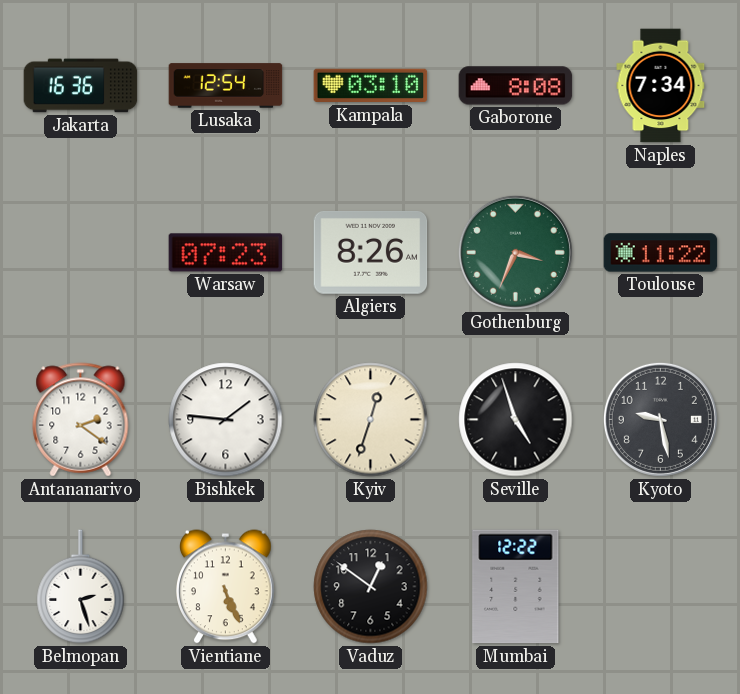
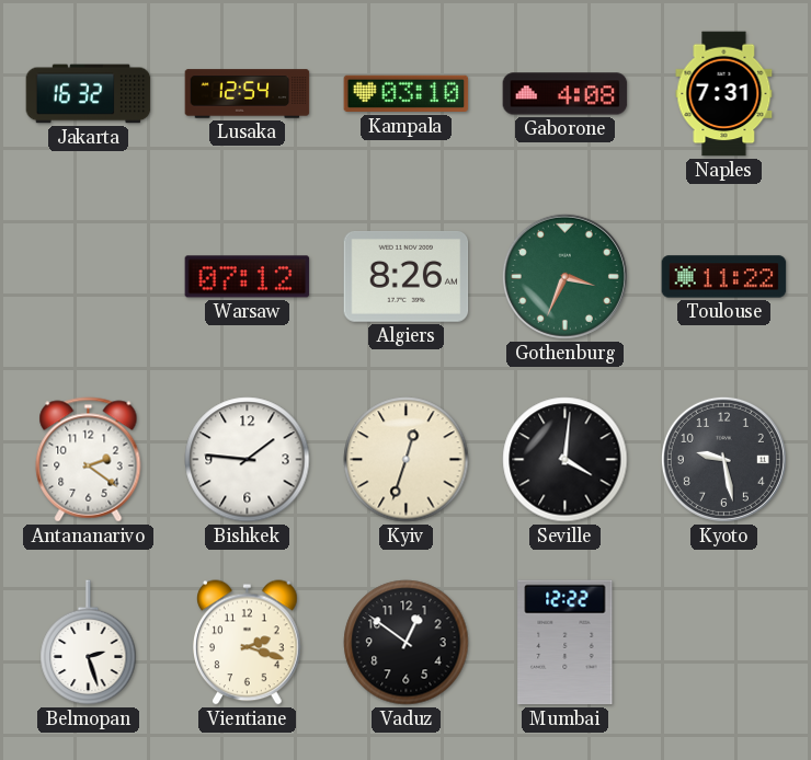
Jakarta: 16:36 -> 16:32 (89, 94)
Gaborone: 8:08 -> 4:08 (566, 94)
Naples: 7:34 -> 7:31 (724, 94)
Warsaw: 07:23 -> 07:12 (248, 277)
Seville: 4:57 -> 4:01 (566, 460)
Vientiane: 5:26 -> 2:18 (248, 643)
